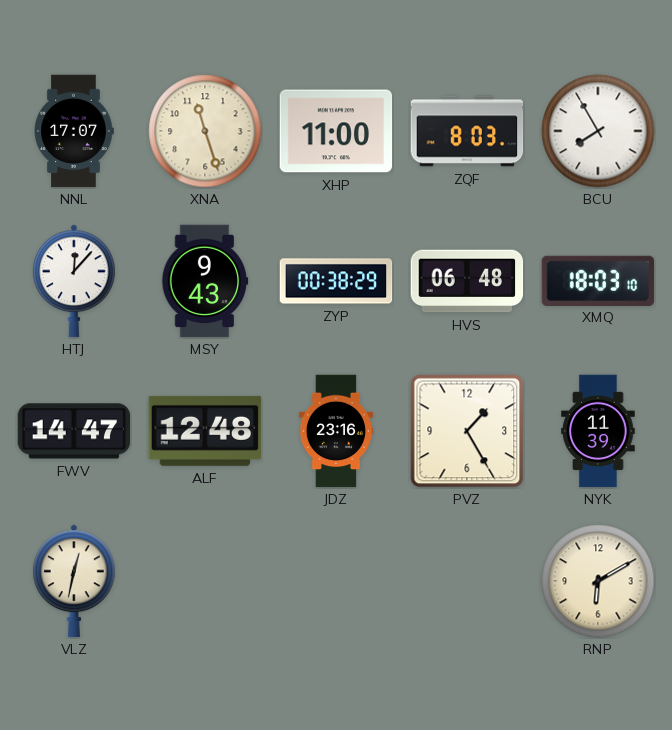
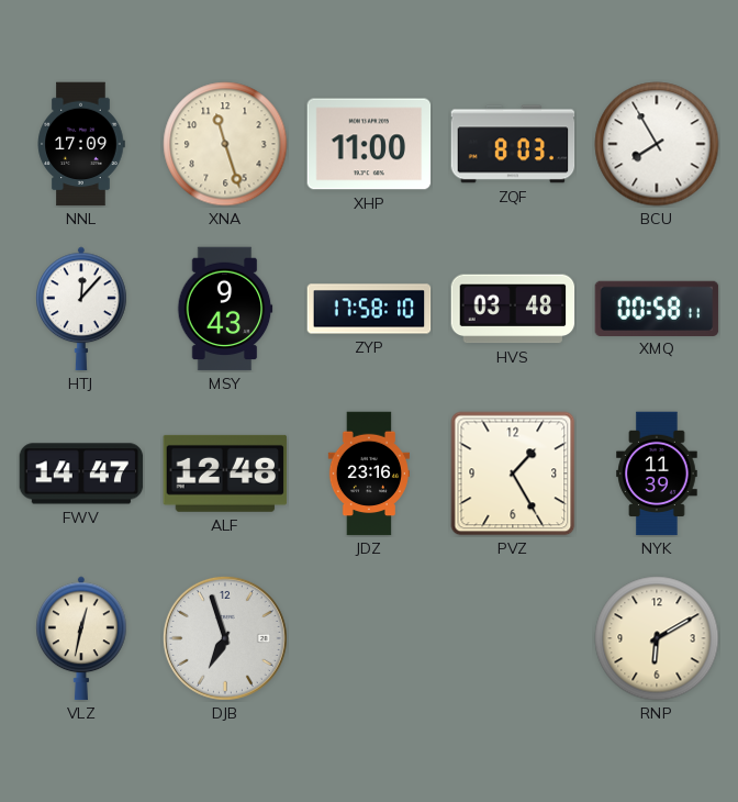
NNL: 17:07 -> 17:09 (81, 144)
ZYP: 00:38 -> 17:58 (369, 309)
HVS: 06:48 -> 03:48 (513, 309)
XMQ: 18:03 -> 00:58 (657, 308)
DJB: none -> 6:57 (225, 638)
